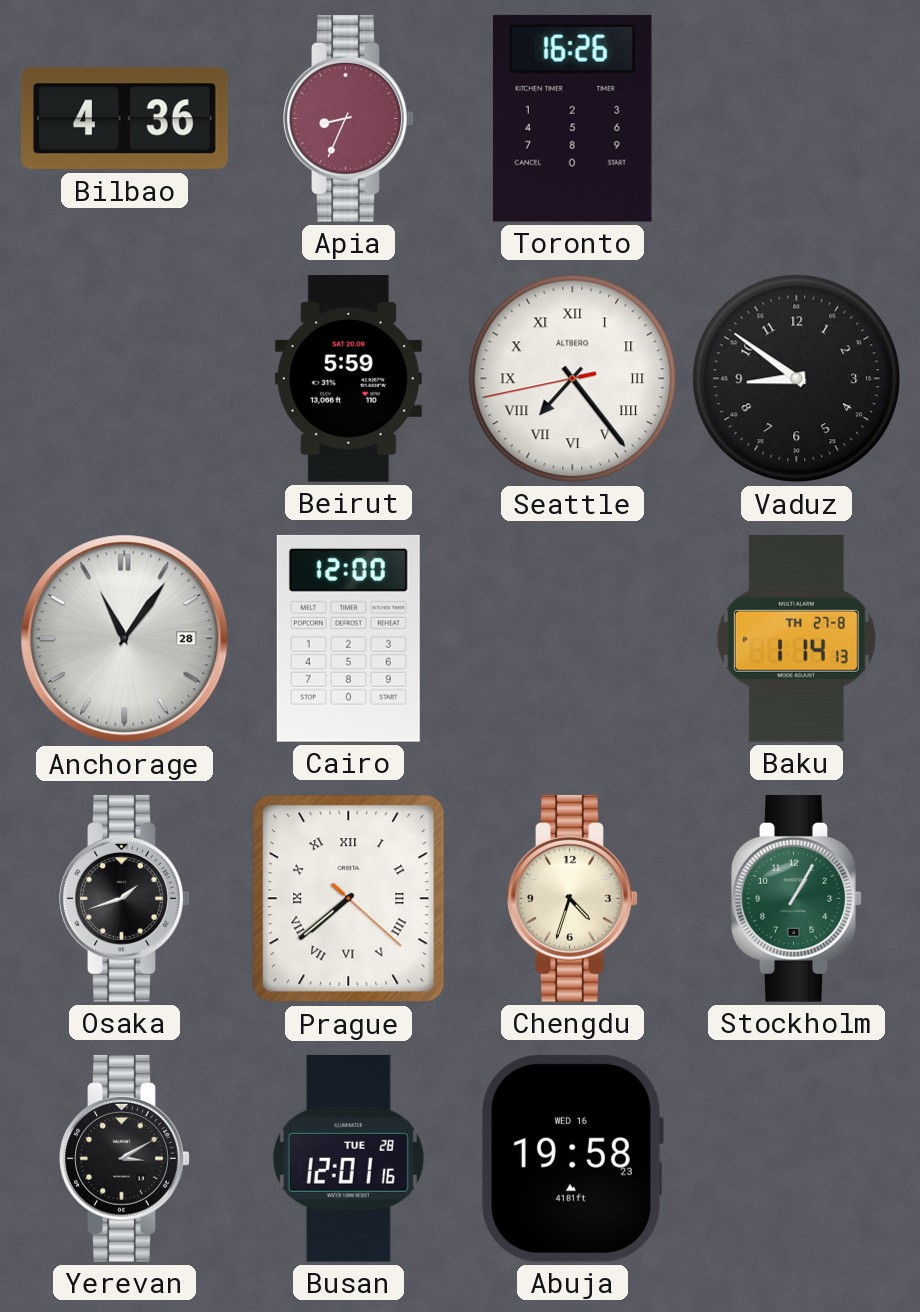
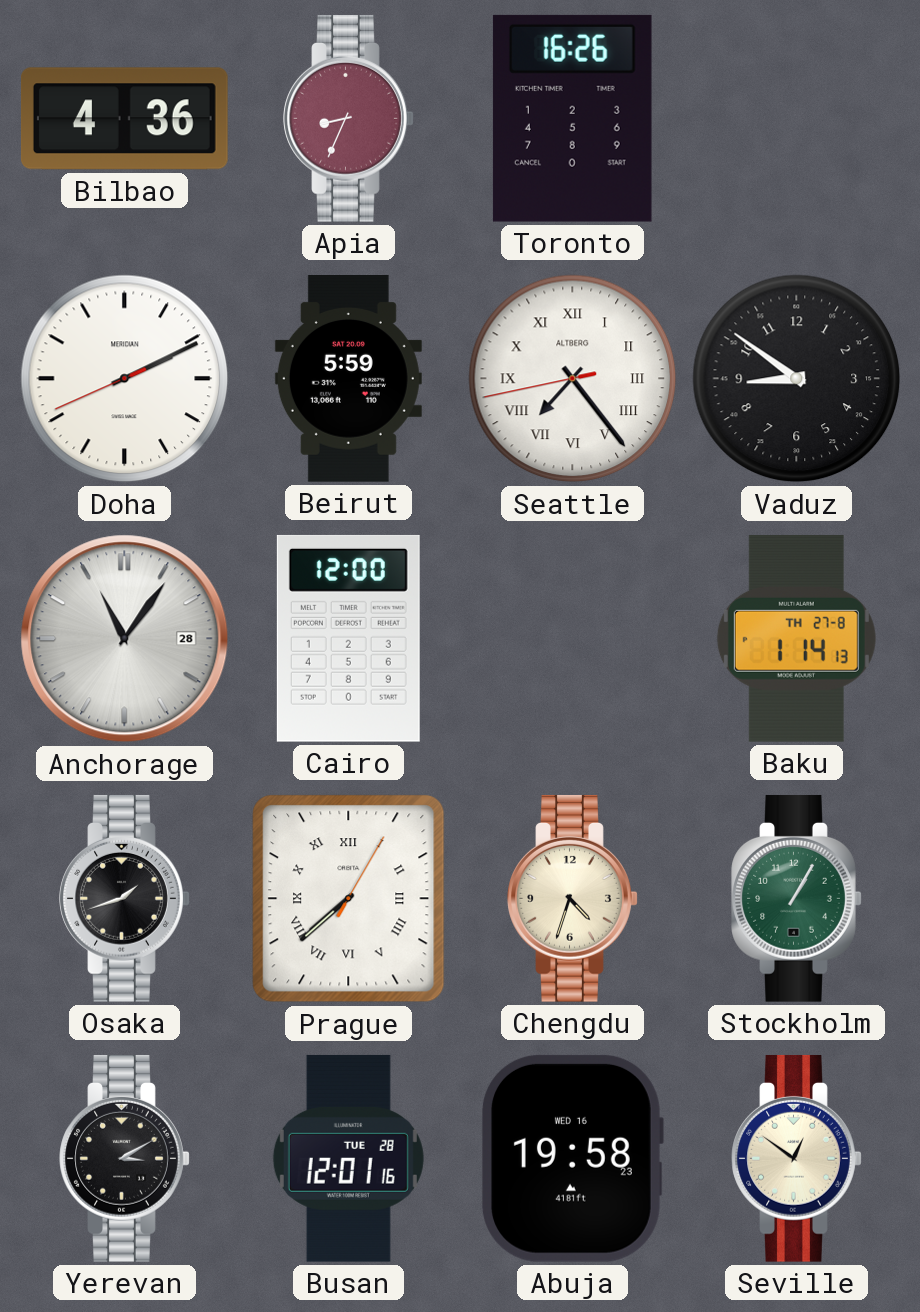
Doha: none -> 2:10 (125, 379)
Prague: 7:38:22 -> 7:38:05 (349, 899)
Seville: none -> 12:51 (797, 1158)
